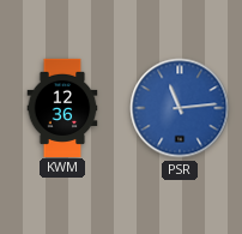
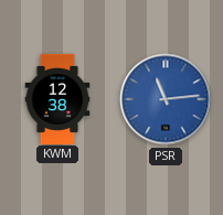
KWM: 12:36 -> 12:38 (57, 98)
